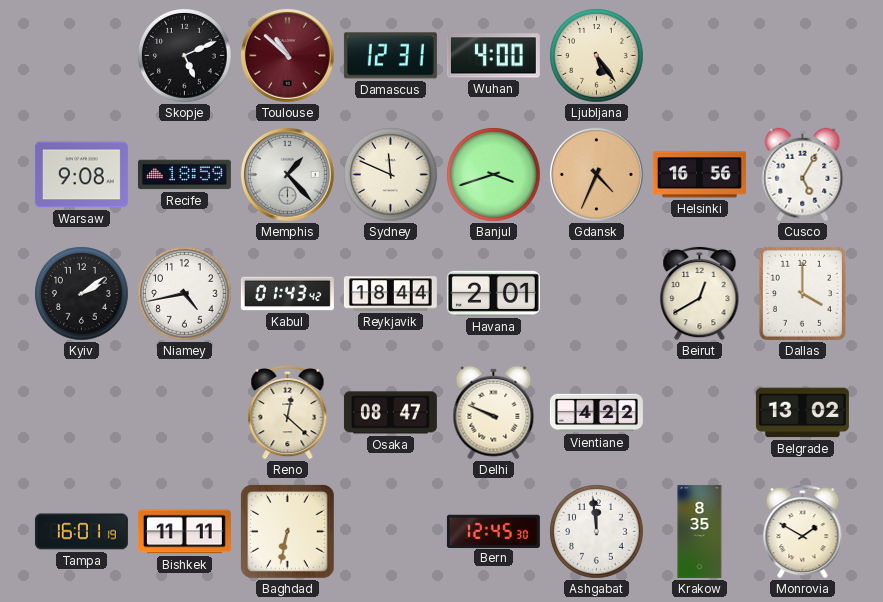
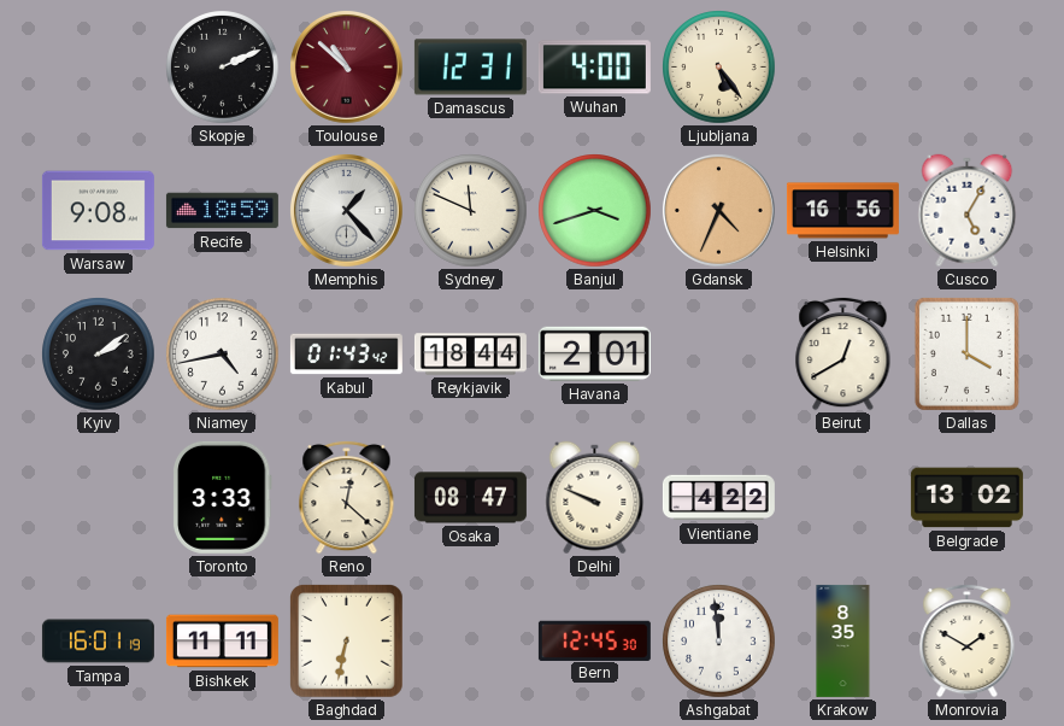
Skopje: 5:11 -> 2:11 (223, 68)
Toronto: none -> 3:33 (222, 497)
